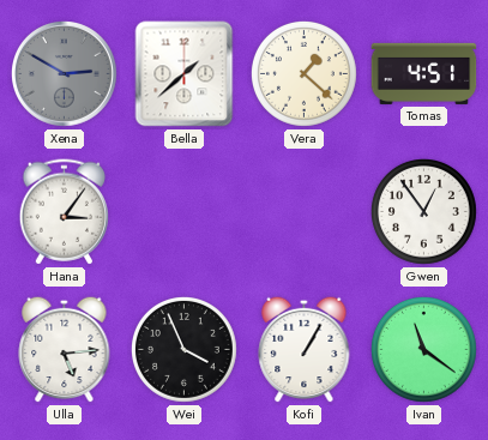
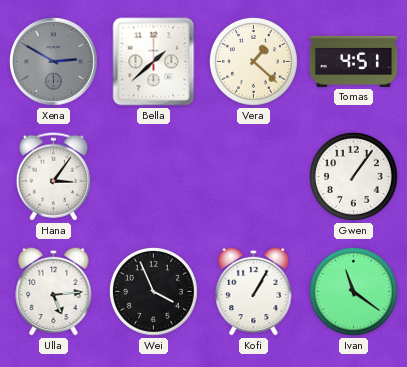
Gwen: 12:54 -> 1:06 (354, 177)
